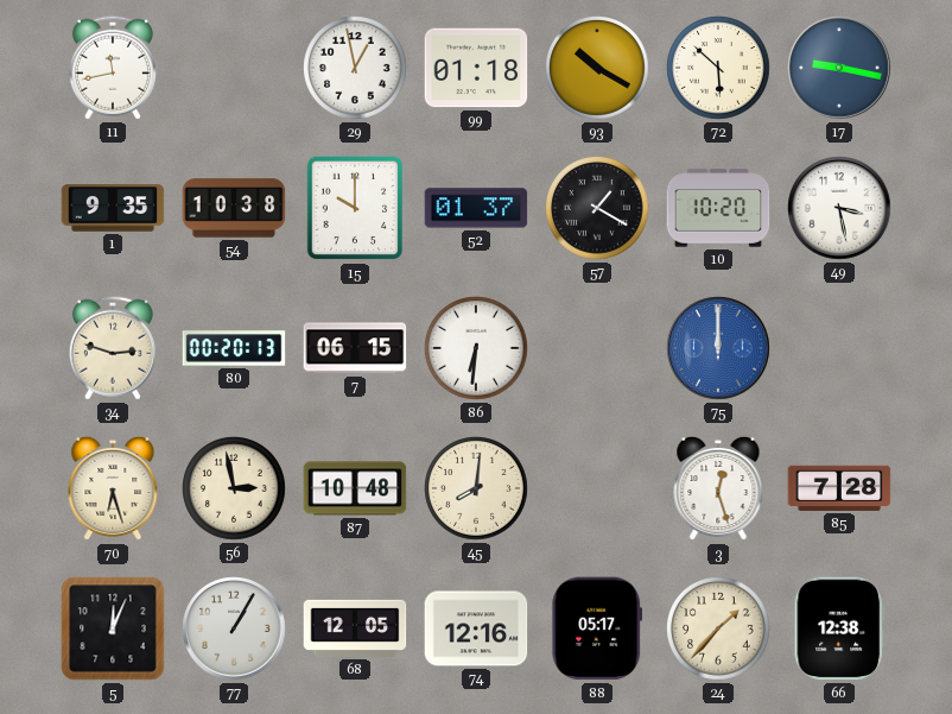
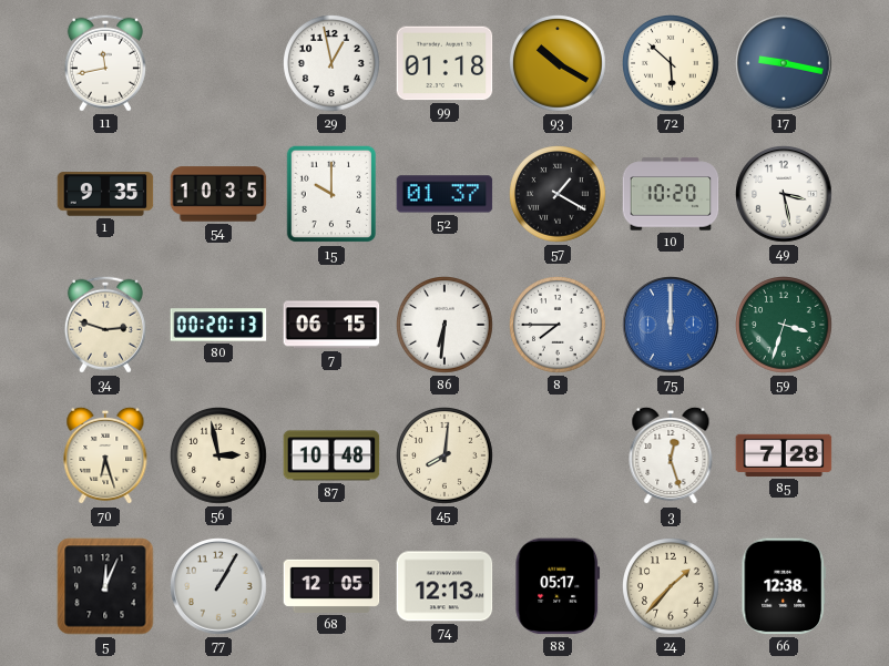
54: 10:38 -> 10:35 (218, 194)
8: none -> 7:45 (559, 326)
59: none -> 3:33 (785, 326)
74: 12:16 -> 12:13 (445, 586)
